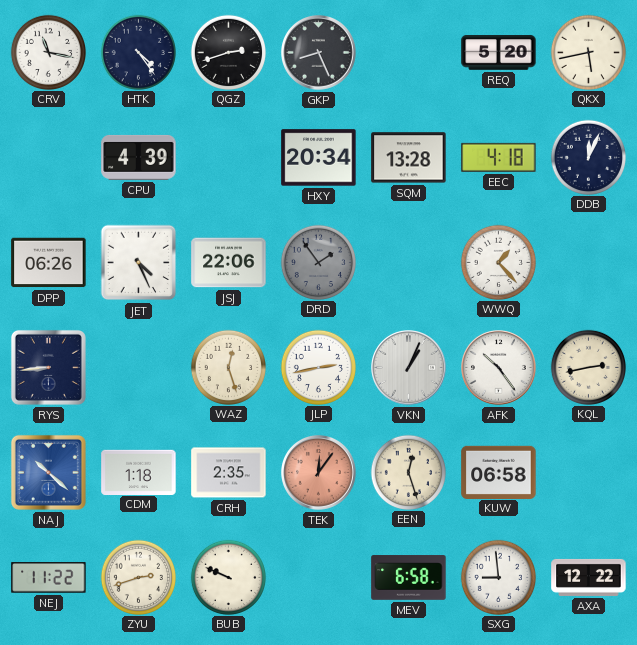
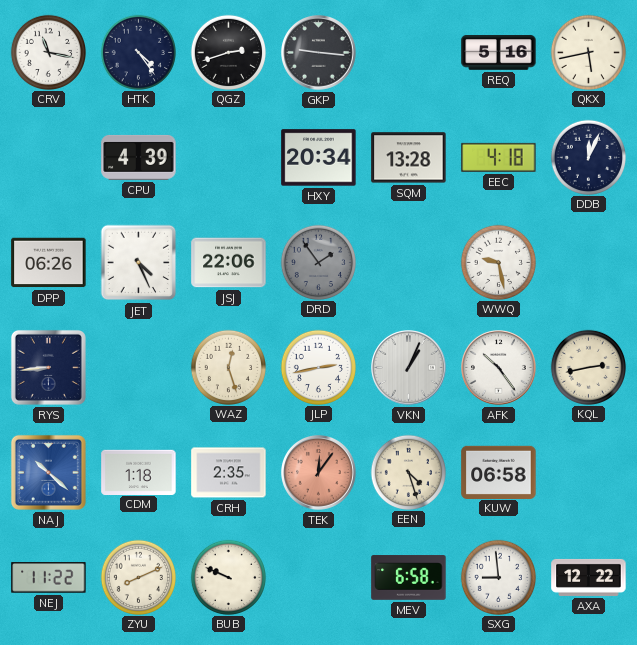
GKP: 8:26 -> 9:16 (319, 53)
REQ: 5:20 -> 5:16 (499, 53)
WWQ: 1:23 -> 9:28 (498, 262)
EEN: 12:27 -> 4:27 (408, 472)
ZYU: 2:42 -> 8:11 (138, 577)
